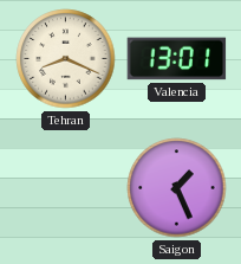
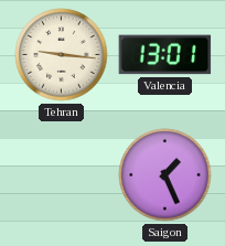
Tehran: 8:19 -> 9:16 (62, 55)
